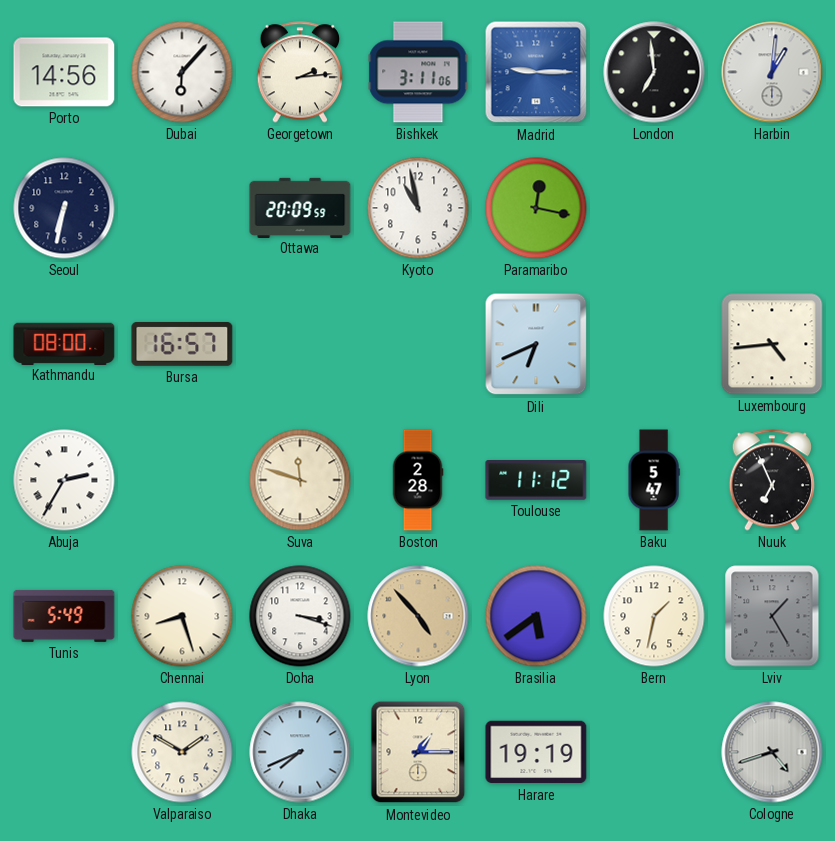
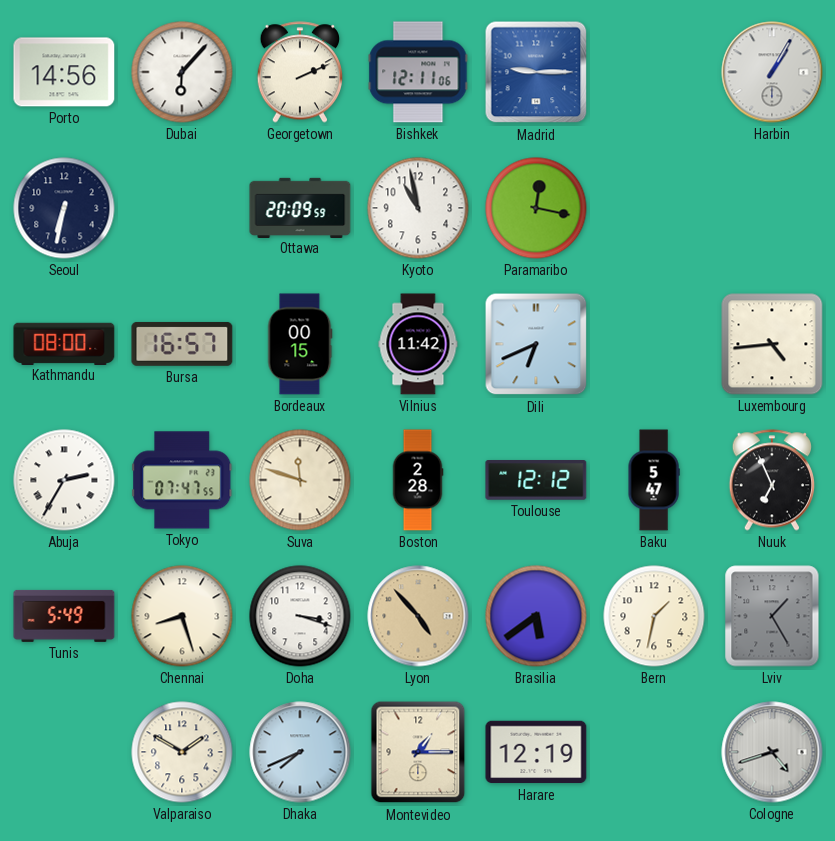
Georgetown: 2:14 -> 2:11 (299, 72)
Bishkek: 3:11 -> 12:11 (418, 72)
London: 6:59 -> none (654, 72)
Harbin: 1:01 -> 1:05 (772, 72)
Bordeaux: none -> 00:15 (300, 344)
Vilnius: none -> 11:42 (418, 344)
Tokyo: none -> 07:47 (182, 480)
Toulouse: 11:12 -> 12:12 (536, 481)
Harare: 19:19 -> 12:19 (536, 752)
